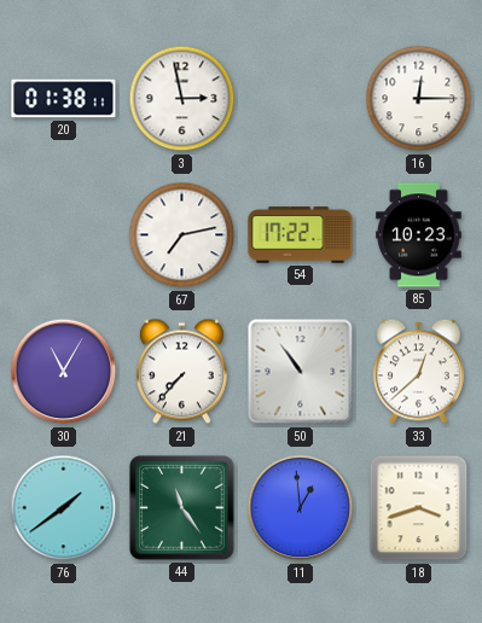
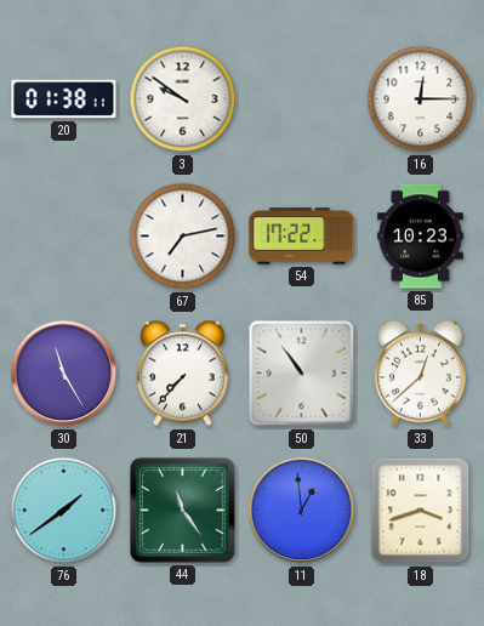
3: 2:58 -> 9:51 (183, 99)
30: 11:05 -> 11:25 (64, 374)
